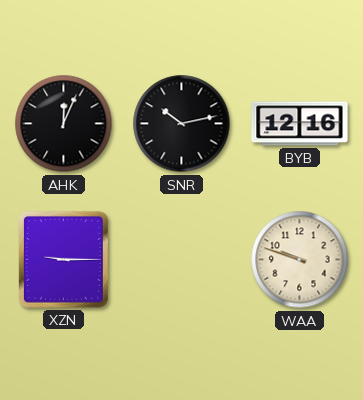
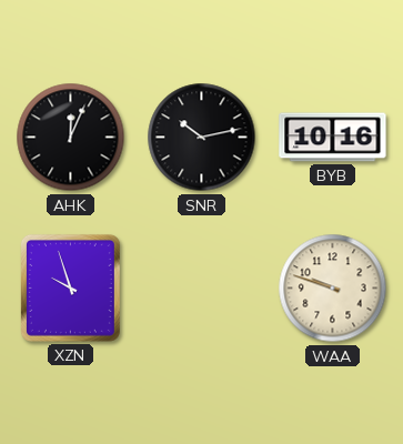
BYB: 12:16 -> 10:16 (333, 138)
XZN: 9:15 -> 9:57 (70, 287)
